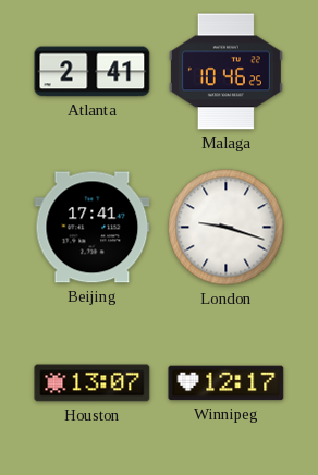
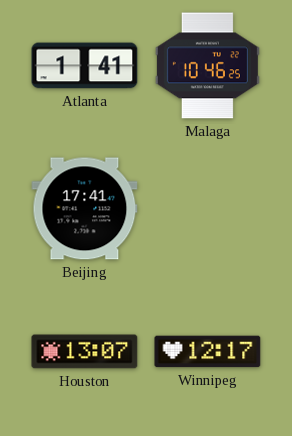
Atlanta: 2:41 -> 1:41 (85, 66)
London: 9:18 -> none (227, 228)
